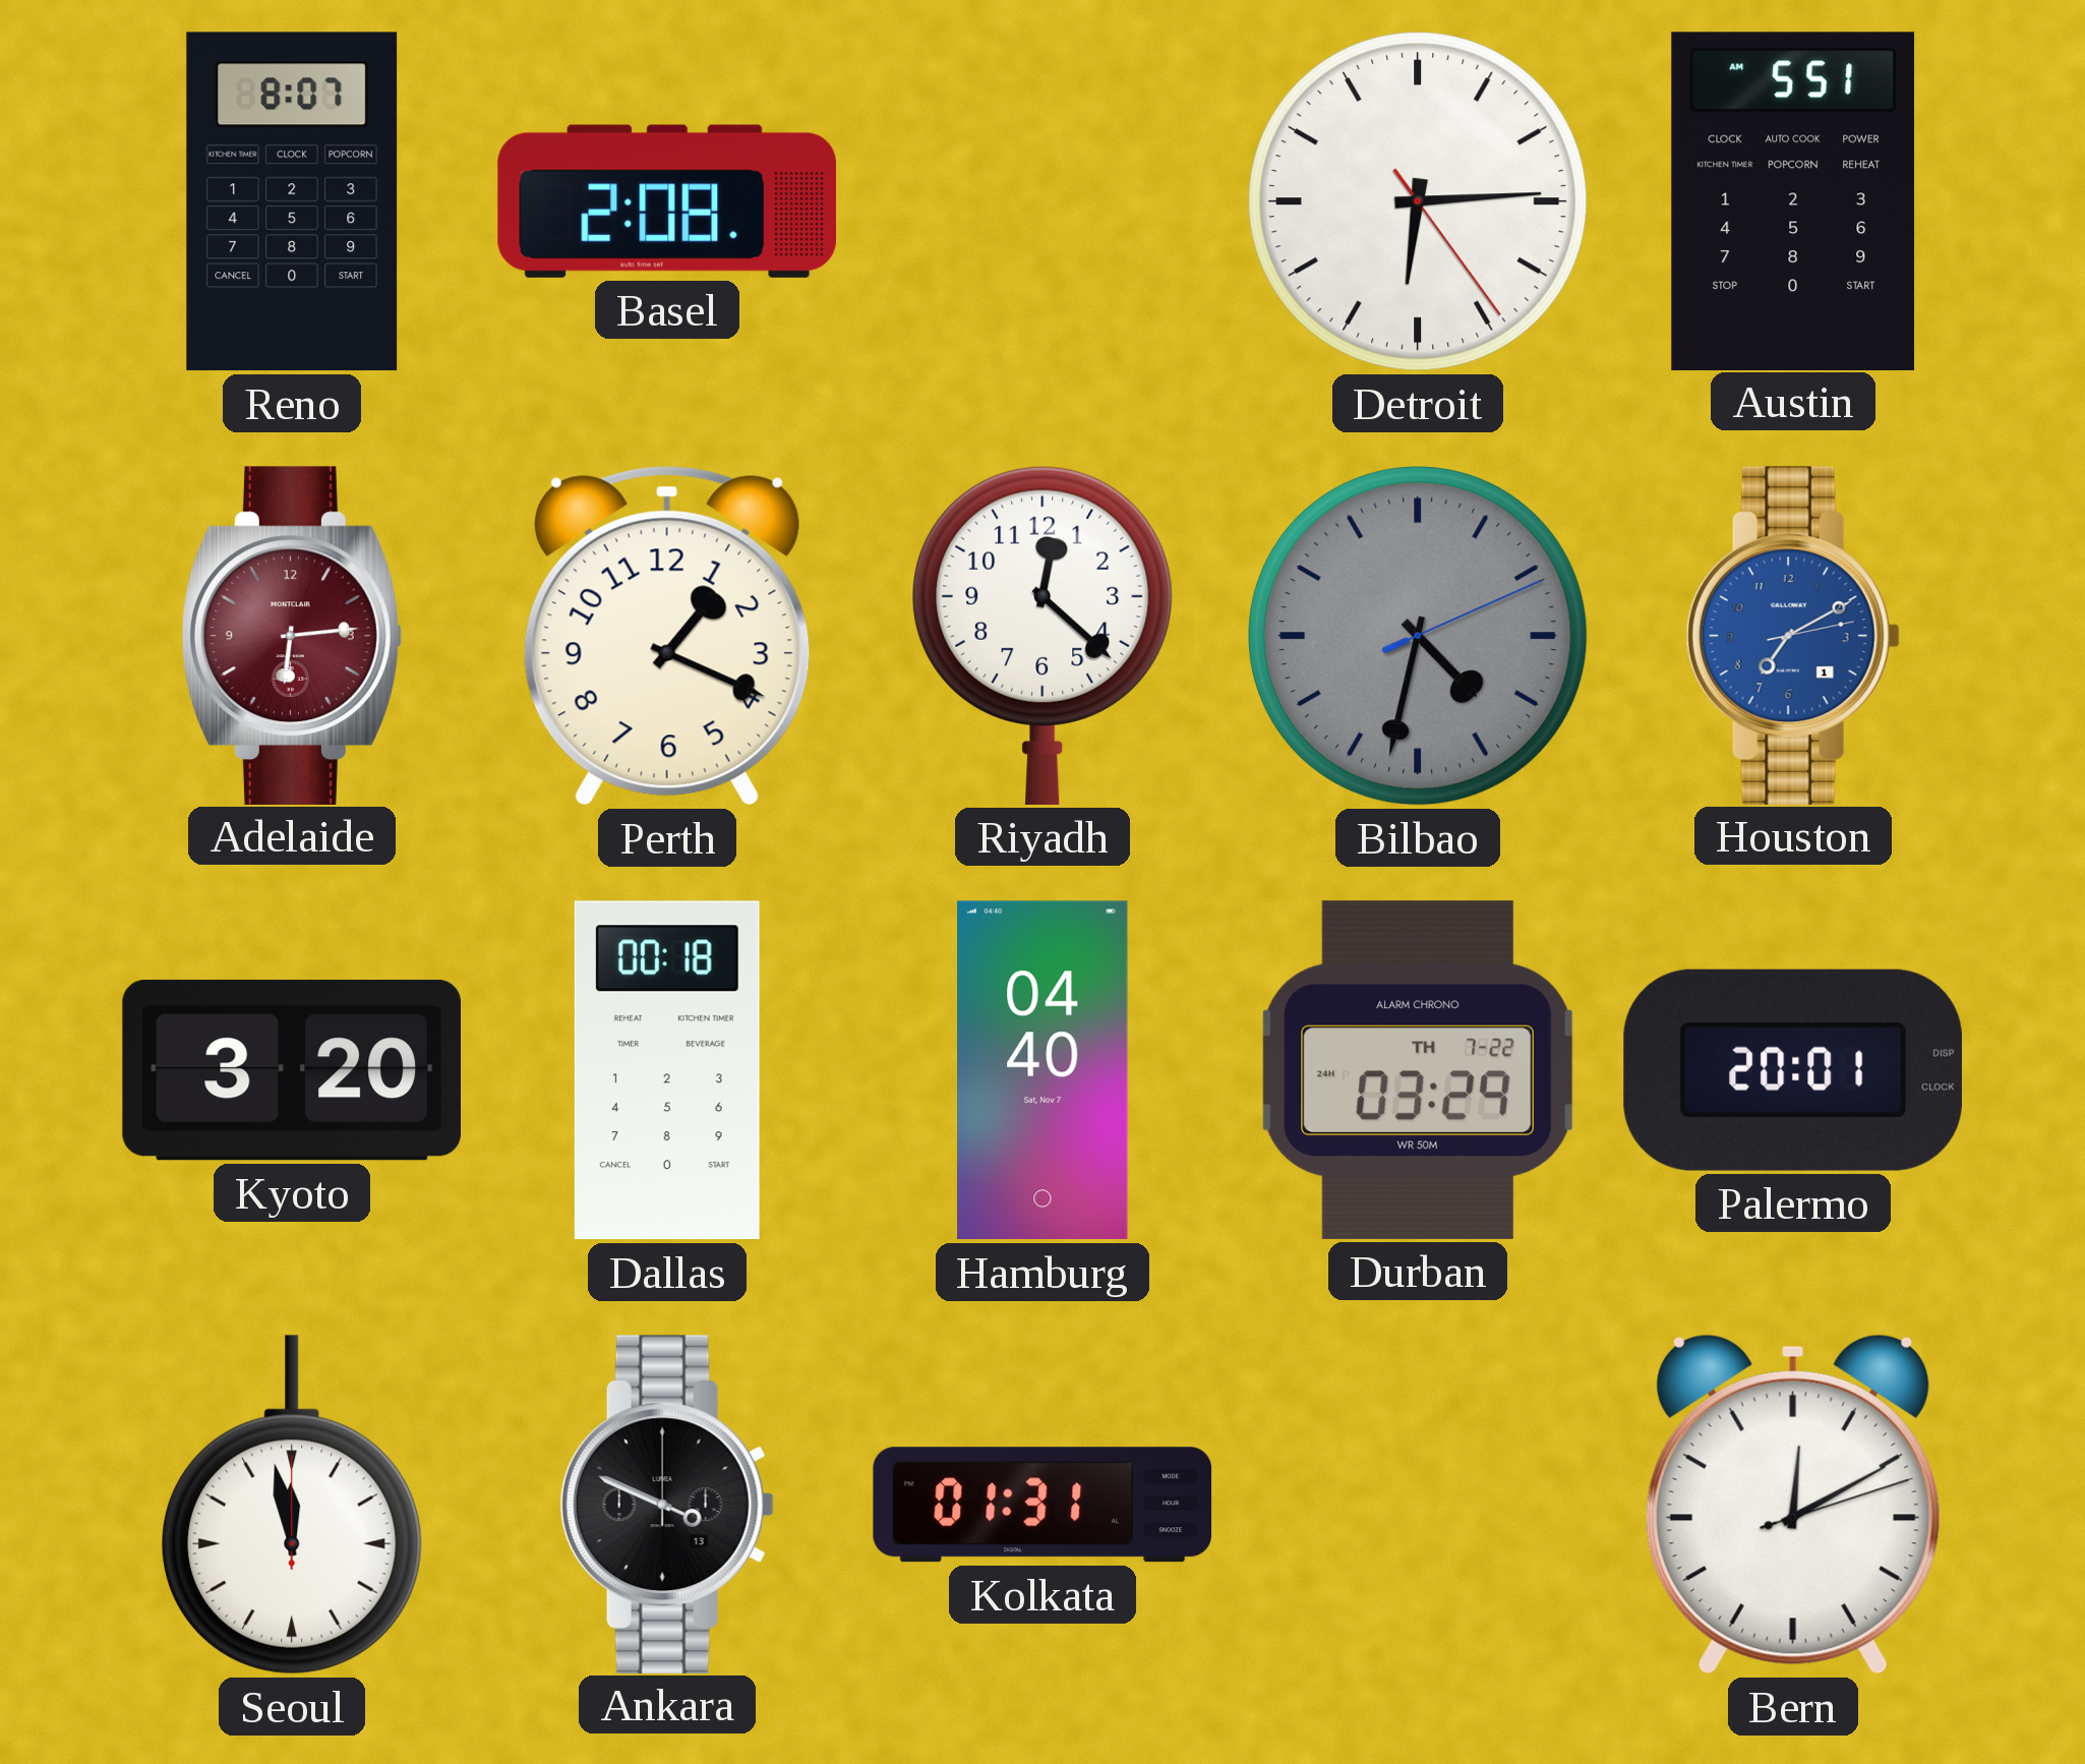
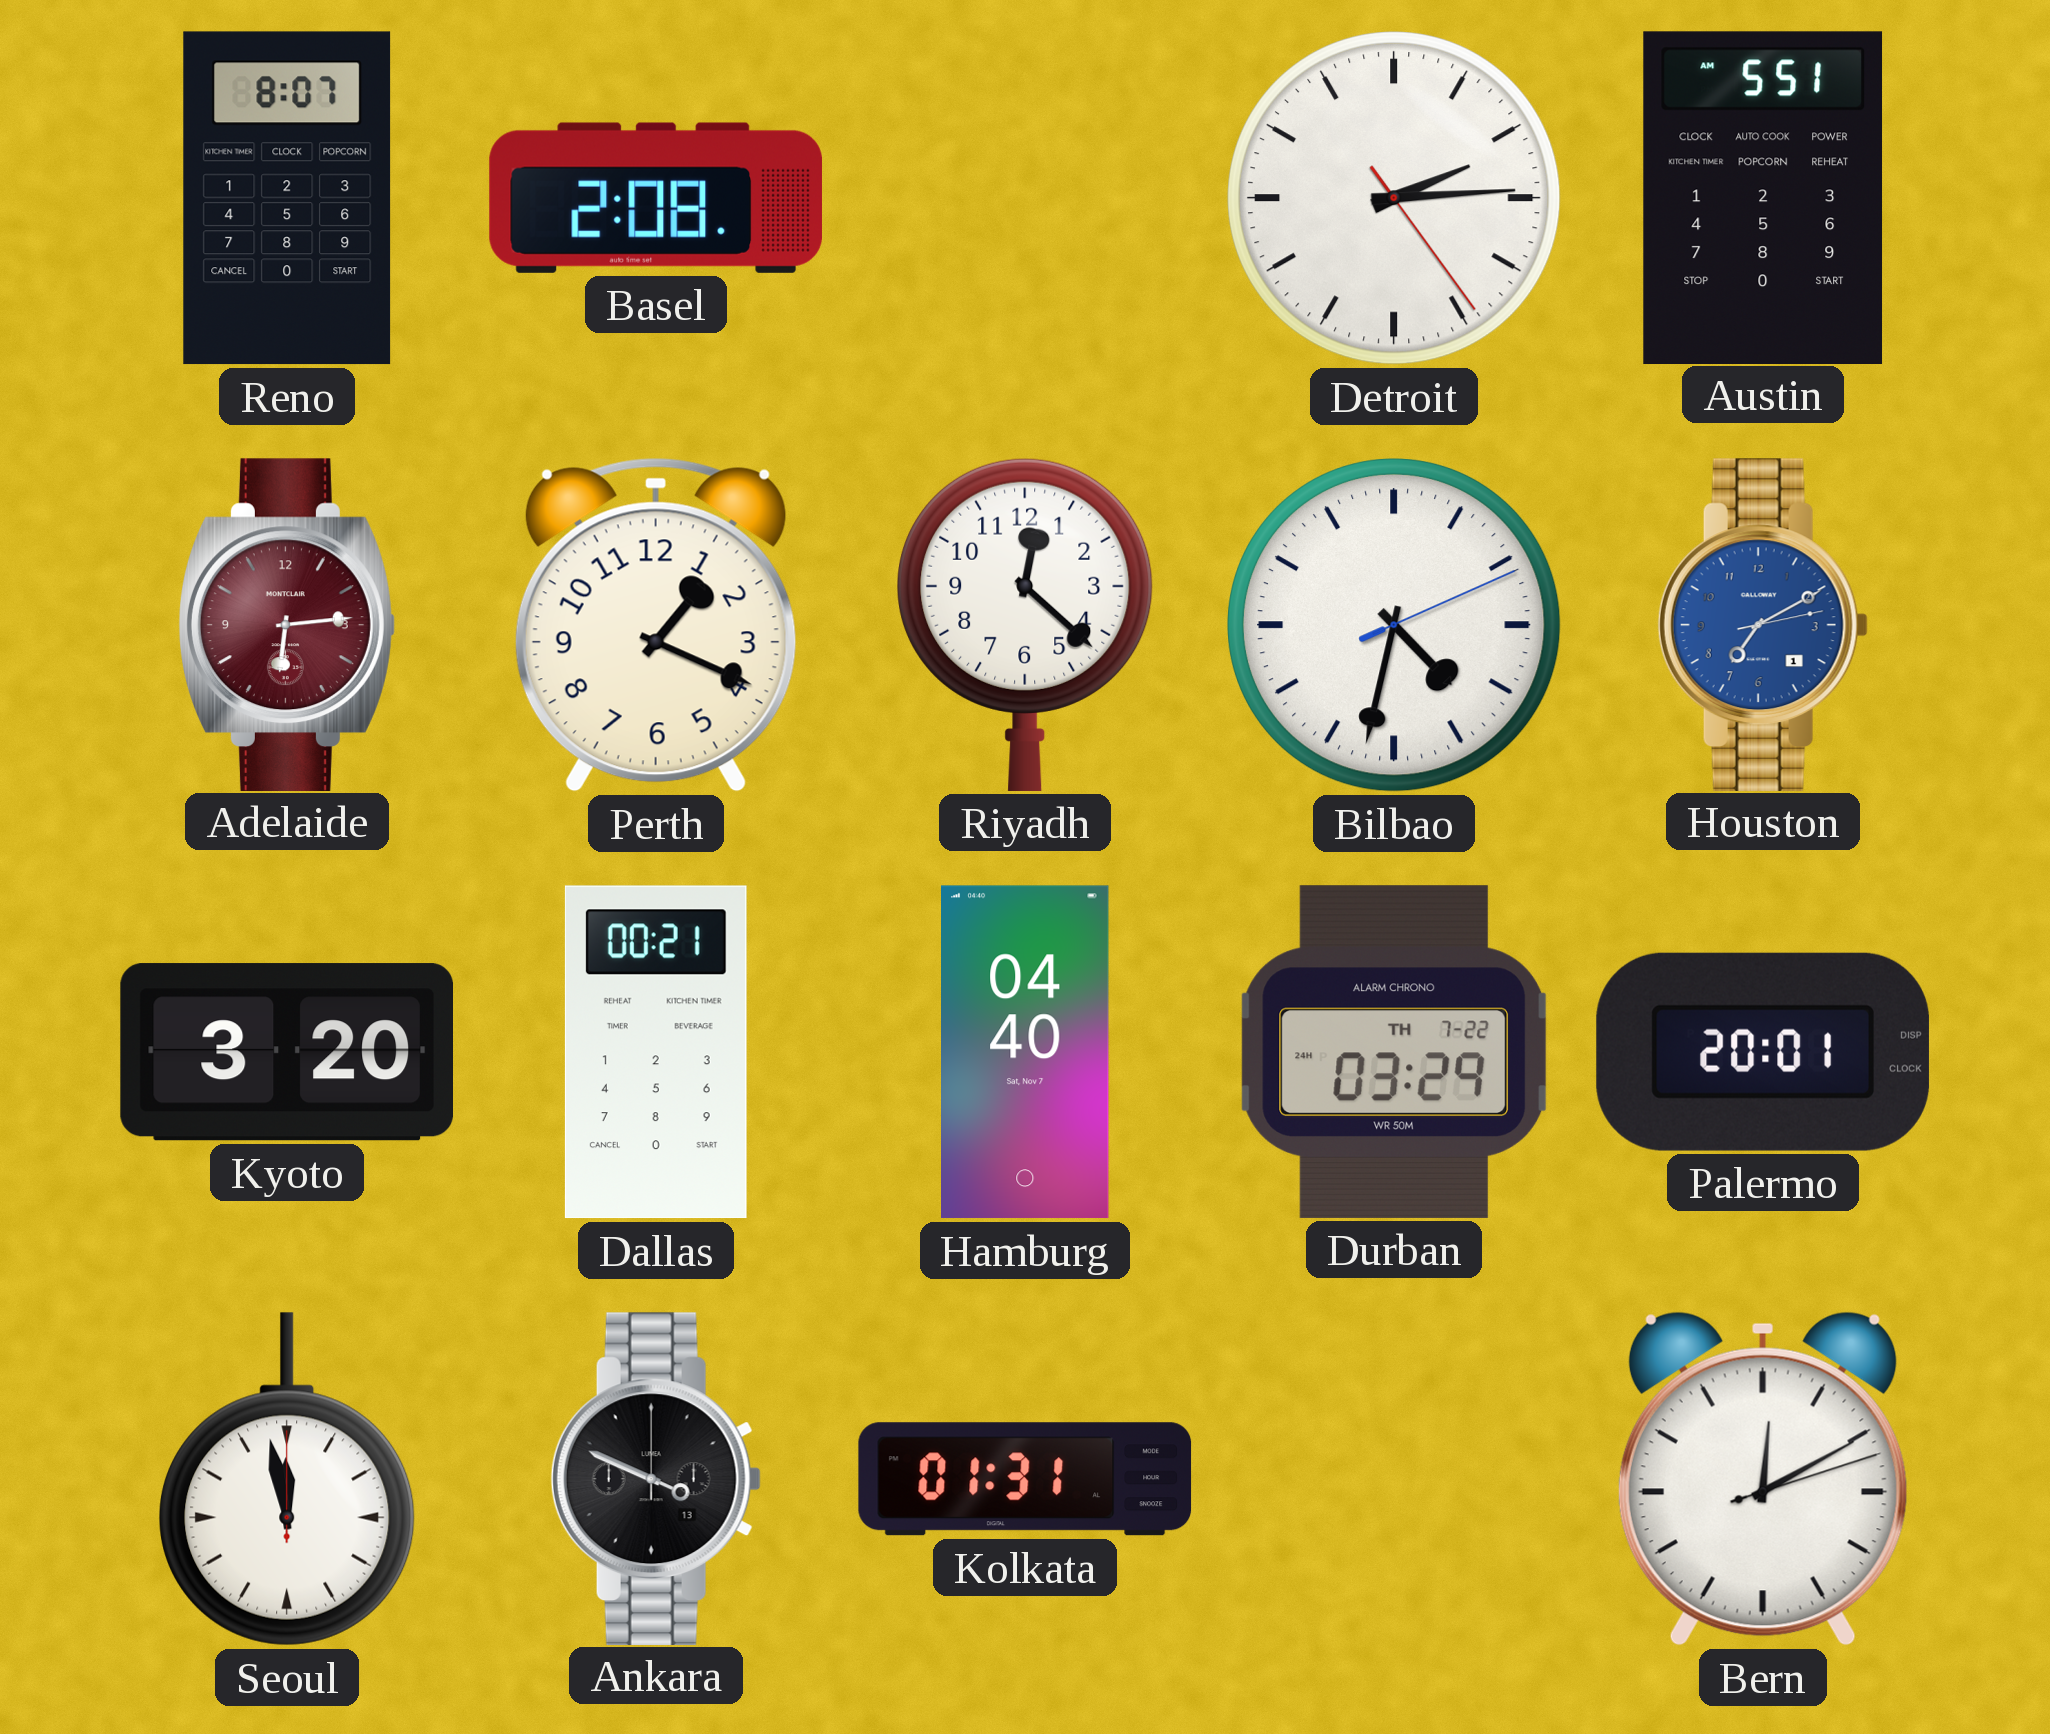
Detroit: 6:14 -> 2:14 (1395, 199)
Bilbao dial: grey -> white (1395, 626)
Dallas: 00:18 -> 00:21 (656, 1052)
